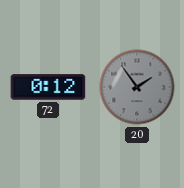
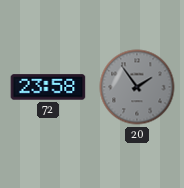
72: 0:12 -> 23:58 (48, 87)
